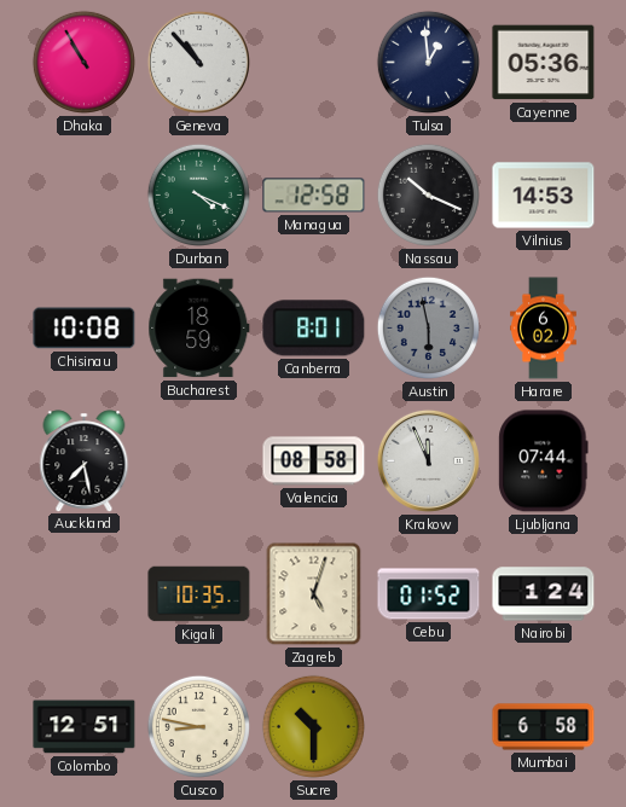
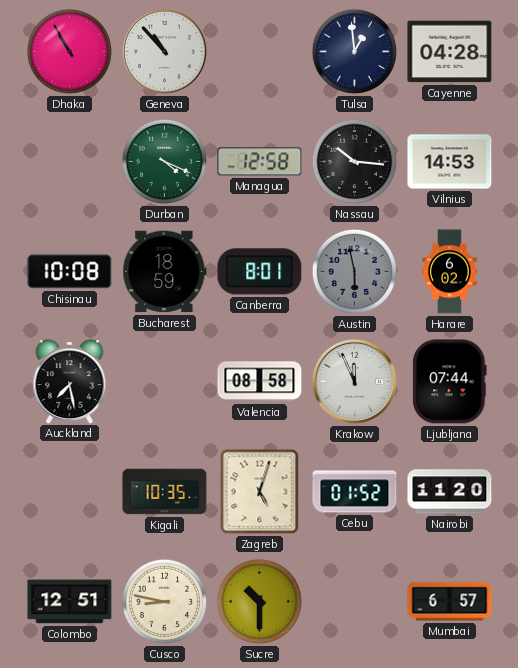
Cayenne: 05:36 -> 04:28 (450, 52)
Nassau: 10:19 -> 10:16 (354, 161)
Nairobi: 1:24 -> 11:20 (450, 492)
Mumbai: 6:58 -> 6:57 (450, 602)
